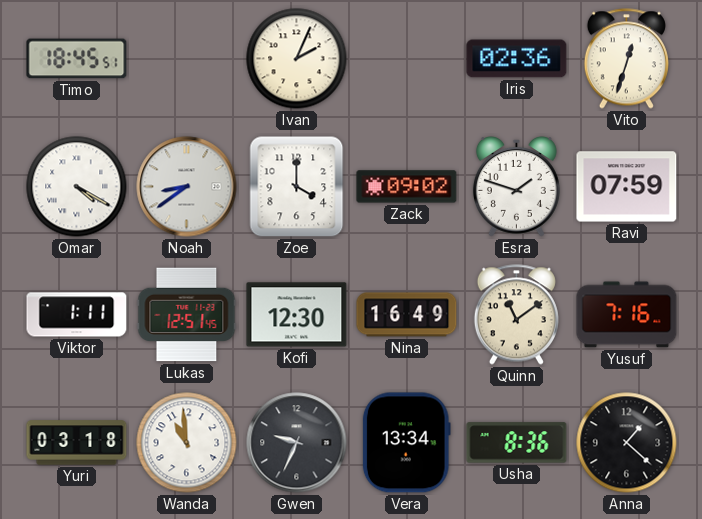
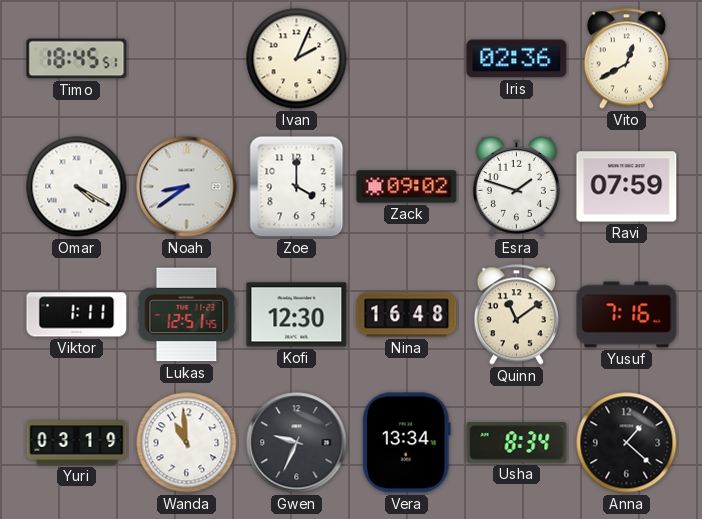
Vito: 12:33 -> 12:40 (626, 59)
Nina: 16:49 -> 16:48 (407, 315)
Yuri: 03:18 -> 03:19 (77, 443)
Usha: 8:36 -> 8:34 (517, 443)
